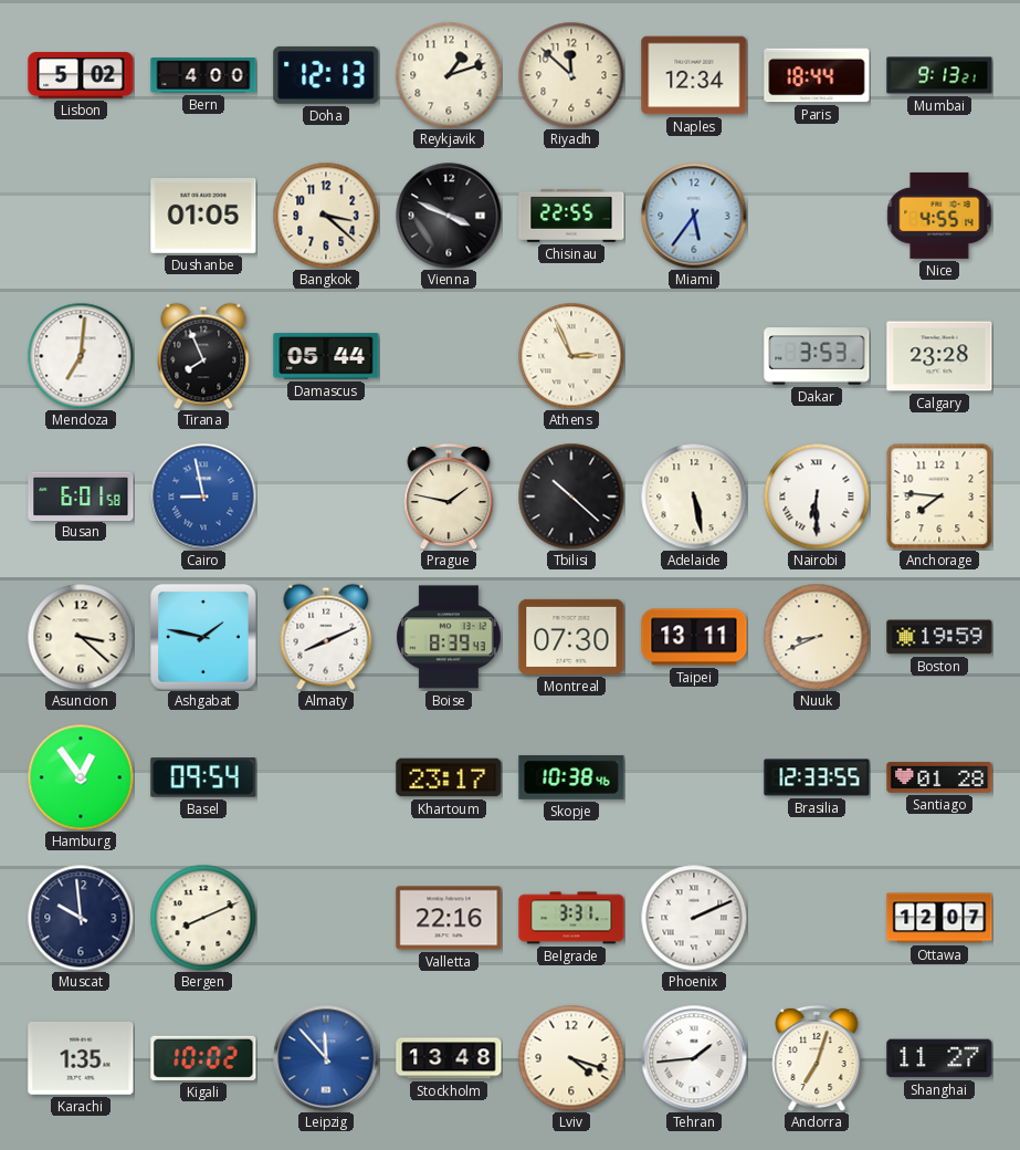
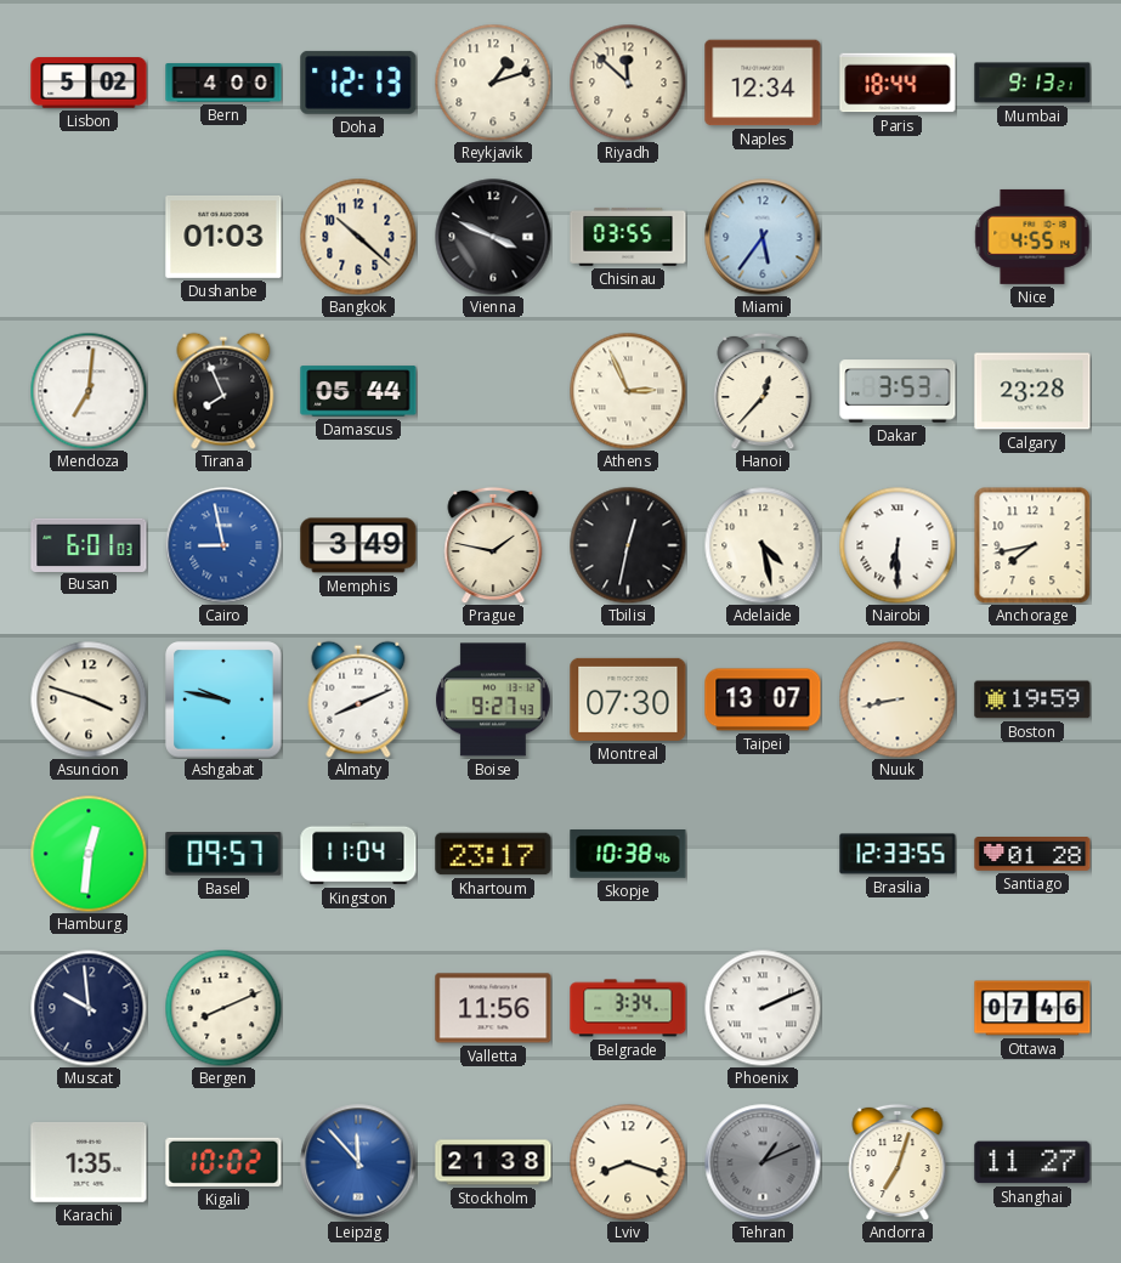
Dushanbe: 01:05 -> 01:03 (223, 237)
Bangkok: 3:22 -> 10:22 (358, 237)
Chisinau: 22:55 -> 03:55 (628, 237)
Hanoi: none -> 12:37 (763, 391)
Busan: 6:01:58 -> 6:01:03 (89, 544)
Memphis: none -> 3:49 (358, 545)
Tbilisi: 10:22 -> 12:32 (628, 545)
Adelaide: 5:28 -> 4:28 (763, 545)
Anchorage: 7:46 -> 7:43 (1032, 545)
Asuncion: 3:22 -> 3:48 (89, 700)
Ashgabat: 1:47 -> 9:47 (223, 700)
Boise: 8:39 -> 9:27 (493, 700)
Taipei: 13:11 -> 13:07 (763, 700)
Nuuk: 8:41 -> 8:43 (898, 700)
Hamburg: 12:54 -> 12:31 (89, 854)
Basel: 09:54 -> 09:57 (223, 854)
Kingston: none -> 11:04 (358, 854)
Valletta: 22:16 -> 11:56 (493, 1008)
Belgrade: 3:31 -> 3:34 (628, 1008)
Ottawa: 12:07 -> 07:46 (1032, 1008)
Stockholm: 13:48 -> 21:38 (493, 1162)
Lviv: 4:18 -> 8:18 (628, 1162)
Tehran: 1:44 -> 1:11 (763, 1162)
Tehran dial: white -> grey (763, 1162)
